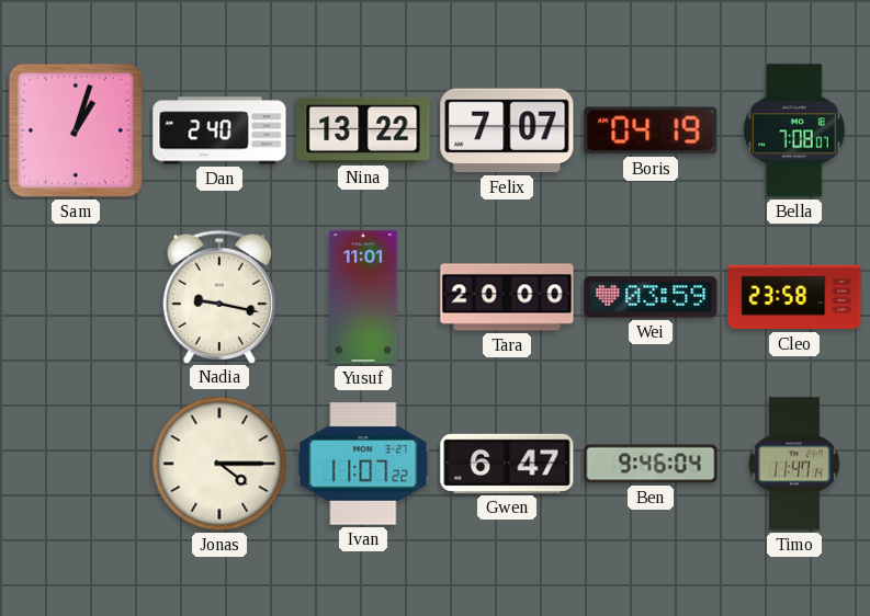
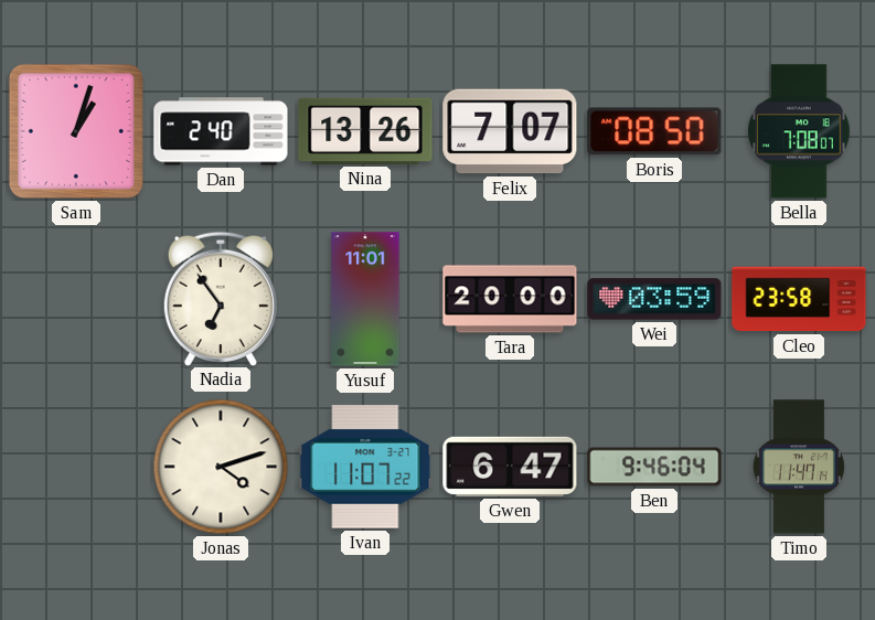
Nina: 13:22 -> 13:26 (365, 131)
Boris: 04:19 -> 08:50 (654, 131)
Nadia: 9:17 -> 6:54 (221, 298)
Jonas: 4:15 -> 4:12 (221, 467)
